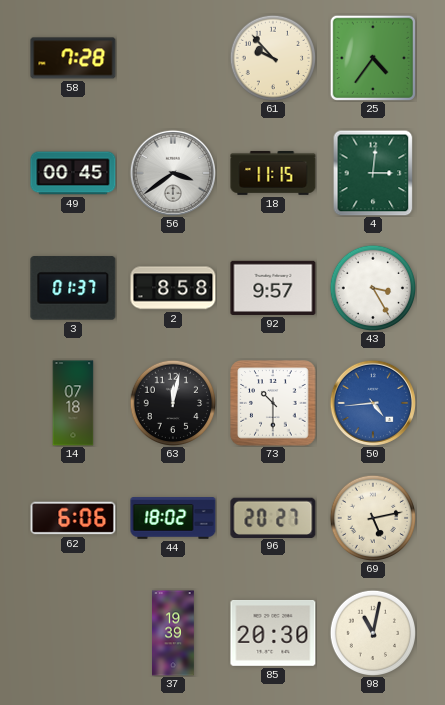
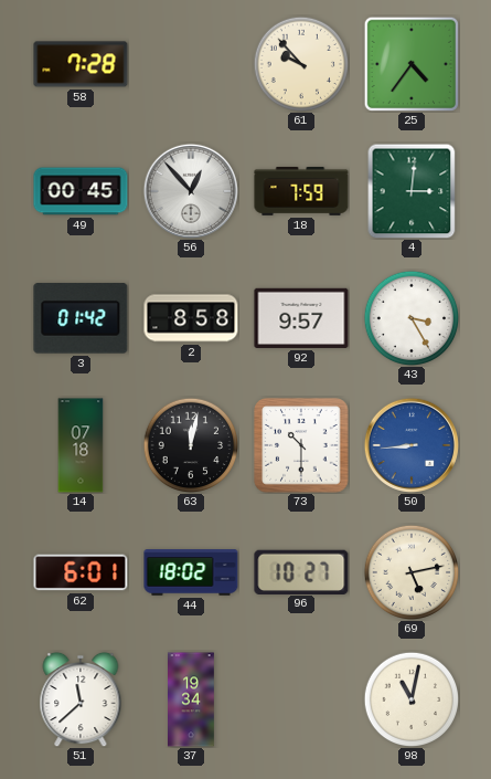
56: 3:39 -> 12:53 (191, 191)
18: 11:15 -> 7:59 (301, 191)
3: 01:37 -> 01:42 (81, 318)
50: 4:44 -> 8:44 (412, 445)
62: 6:06 -> 6:01 (81, 572)
96: 20:27 -> 10:27 (301, 571)
51: none -> 11:38 (81, 699)
37: 19:39 -> 19:34 (192, 699)
85: 20:30 -> none (273, 633)
